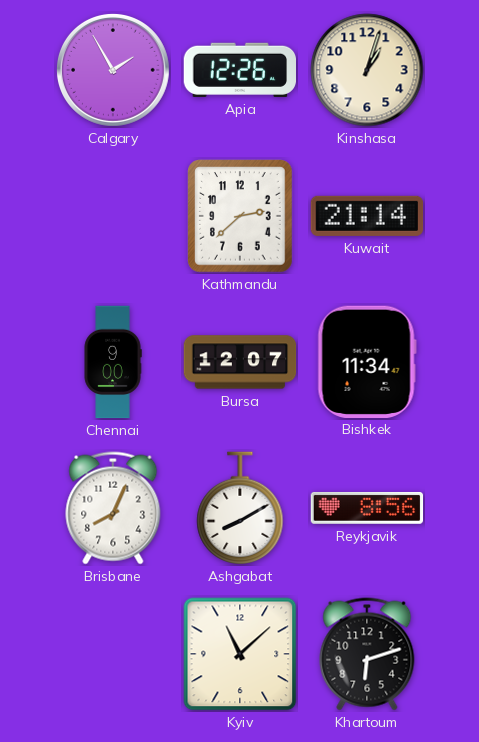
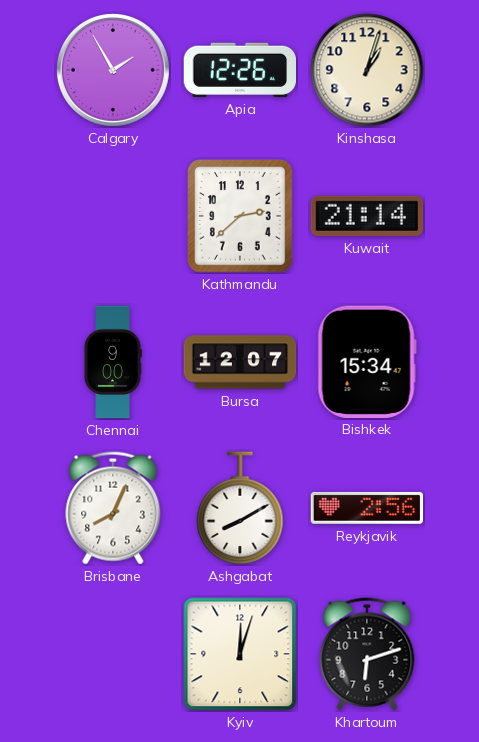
Bishkek: 11:34 -> 15:34 (367, 361)
Reykjavik: 8:56 -> 2:56 (367, 508)
Kyiv: 11:08 -> 12:03 (240, 654)
